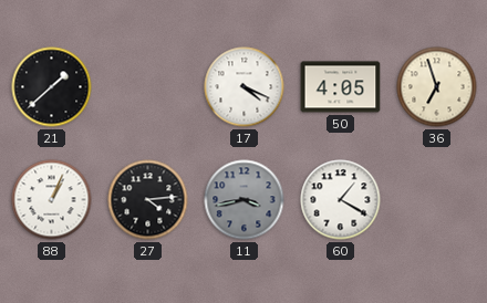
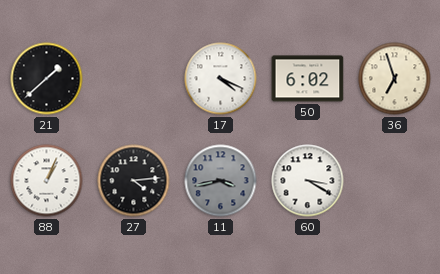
50: 4:05 -> 6:02 (308, 79)
60: 1:20 -> 3:20 (308, 181)
